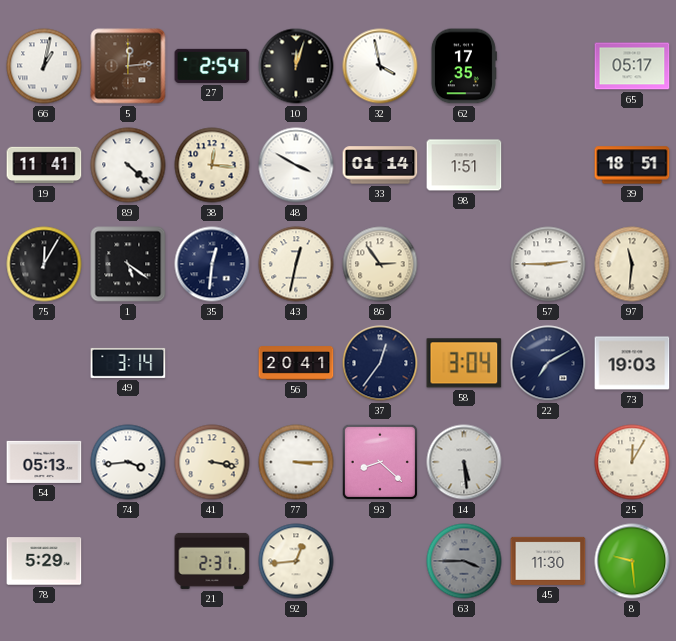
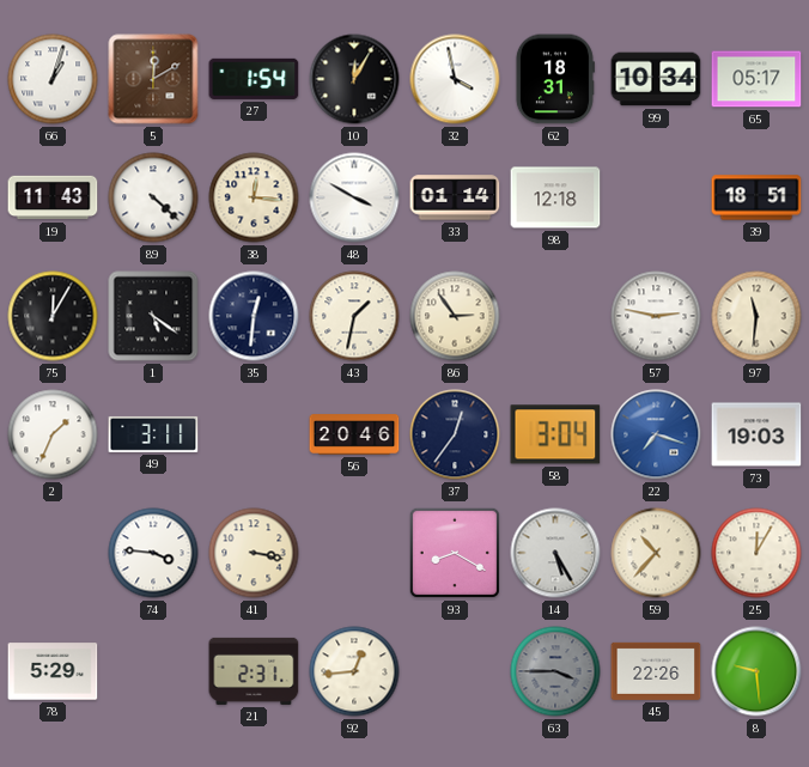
66: 1:02 -> 1:03 (53, 79)
5: 12:14 -> 12:10 (153, 79)
27: 2:54 -> 1:54 (254, 79)
10: 12:03 -> 12:05 (354, 79)
62: 17:35 -> 18:31 (555, 79)
99: none -> 10:34 (656, 79)
19: 11:41 -> 11:43 (53, 197)
98: 1:51 -> 12:18 (555, 197)
43: 12:32 -> 1:32 (354, 316)
57: 2:45 -> 2:47 (656, 316)
2: none -> 1:34 (53, 434)
49: 3:14 -> 3:11 (153, 434)
56: 20:41 -> 20:46 (354, 434)
22: 7:10 -> 7:18 (656, 434)
22 dial: navy -> blue (656, 434)
54: 05:13 -> none (44, 462)
74: 3:44 -> 3:46 (153, 553)
77: 3:15 -> none (296, 462)
93: 8:22 -> 8:20 (455, 553)
14: 5:29 -> 5:25 (555, 553)
59: none -> 10:37 (656, 553)
45: 11:30 -> 22:26 (656, 671)
